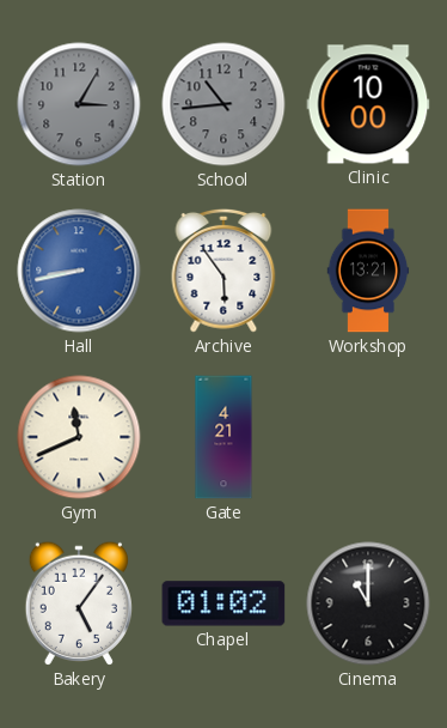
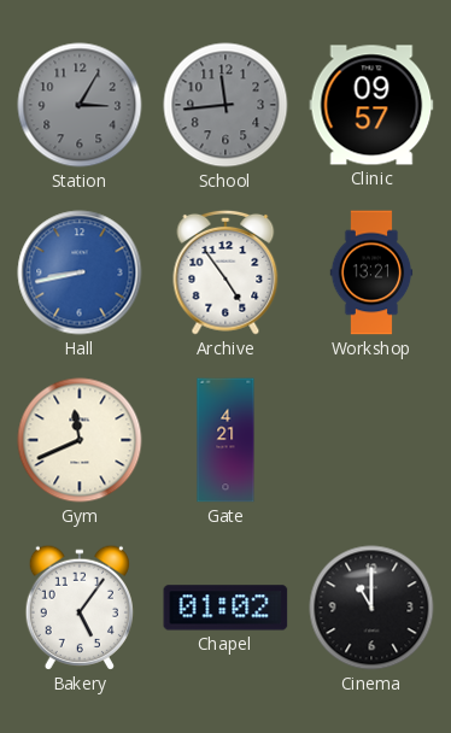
School: 10:44 -> 11:44 (225, 105)
Clinic: 10:00 -> 09:57 (371, 105)
Archive: 5:54 -> 4:54 (225, 272)
